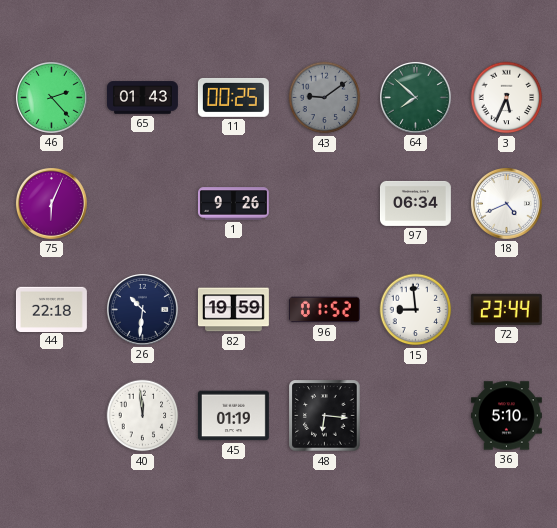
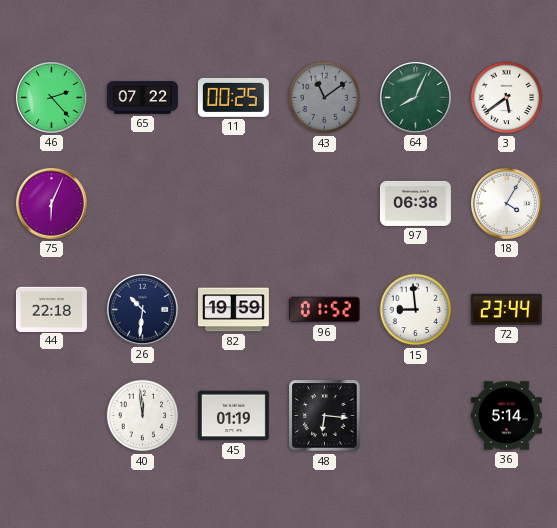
65: 01:43 -> 07:22 (143, 98)
43: 9:09 -> 11:09 (325, 98)
64: 7:52 -> 8:04 (415, 97)
3: 5:34 -> 5:39 (507, 98)
1: 9:26 -> none (233, 204)
97: 06:34 -> 06:38 (415, 203)
18: 4:41 -> 4:05 (506, 203)
36: 5:10 -> 5:14 (506, 416)
